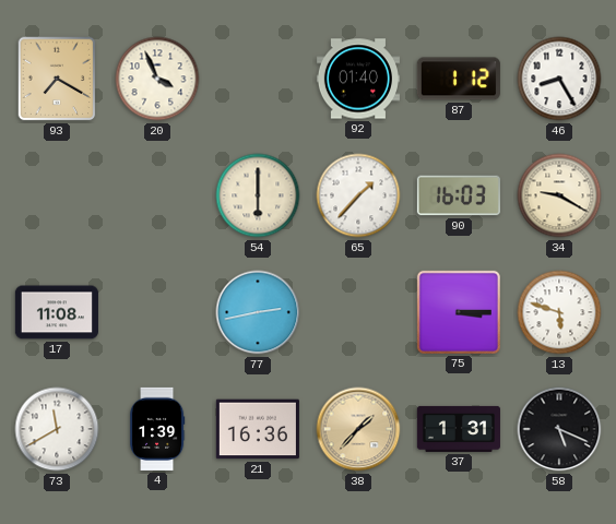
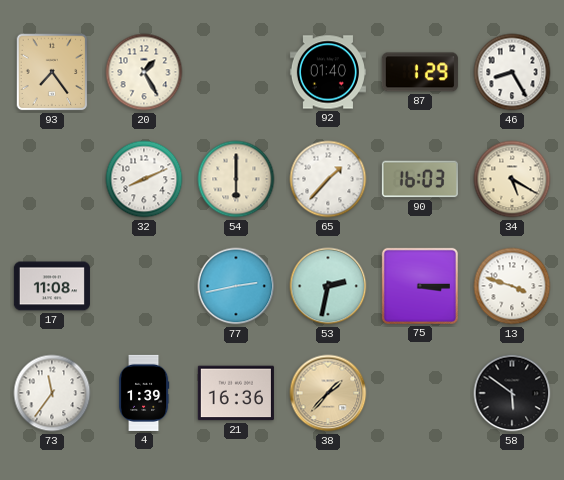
93: 7:20 -> 7:24 (52, 72)
20: 3:56 -> 1:25 (144, 72)
87: 1:12 -> 1:29 (420, 72)
32: none -> 8:11 (144, 179)
34: 9:20 -> 5:20 (512, 179)
53: none -> 2:32 (328, 286)
13: 5:48 -> 3:48 (512, 286)
73: 11:40 -> 11:36 (52, 393)
37: 1:31 -> none (459, 429)
58: 5:19 -> 5:51 (512, 393)
